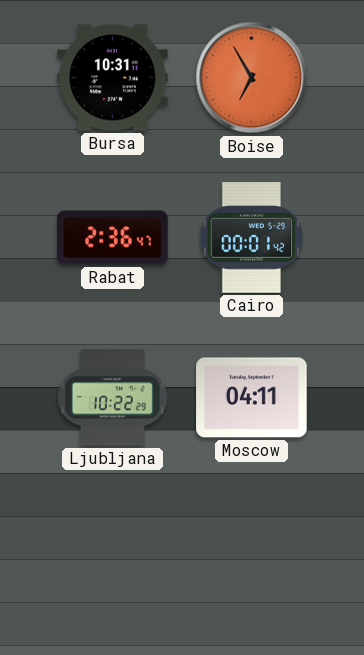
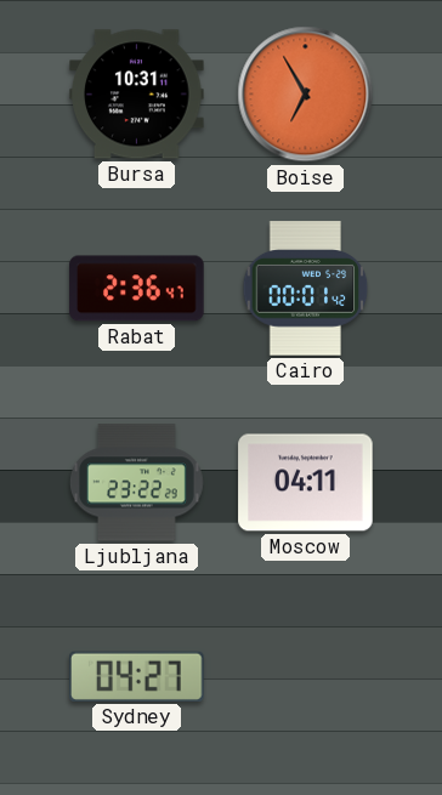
Ljubljana: 10:22 -> 23:22 (136, 483)
Sydney: none -> 04:27 (137, 676)
